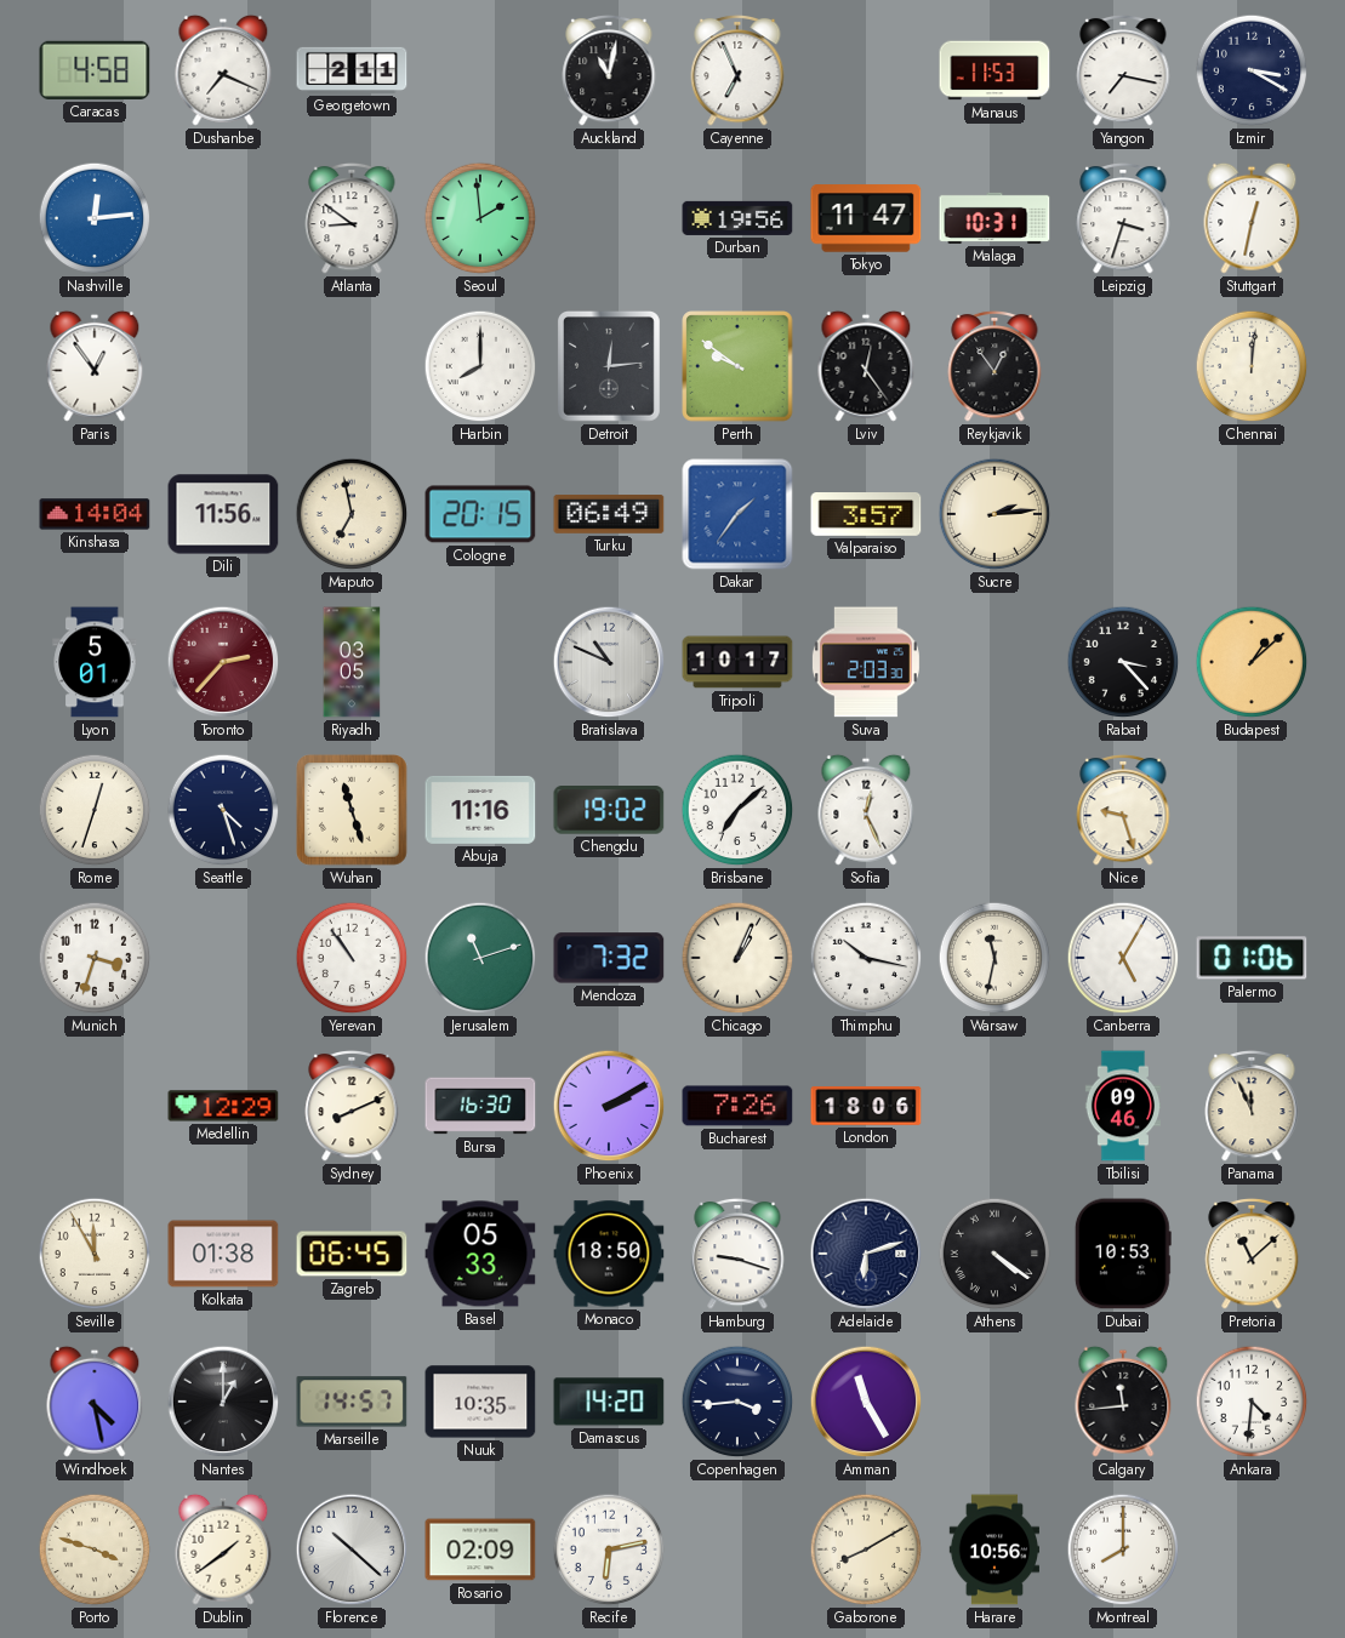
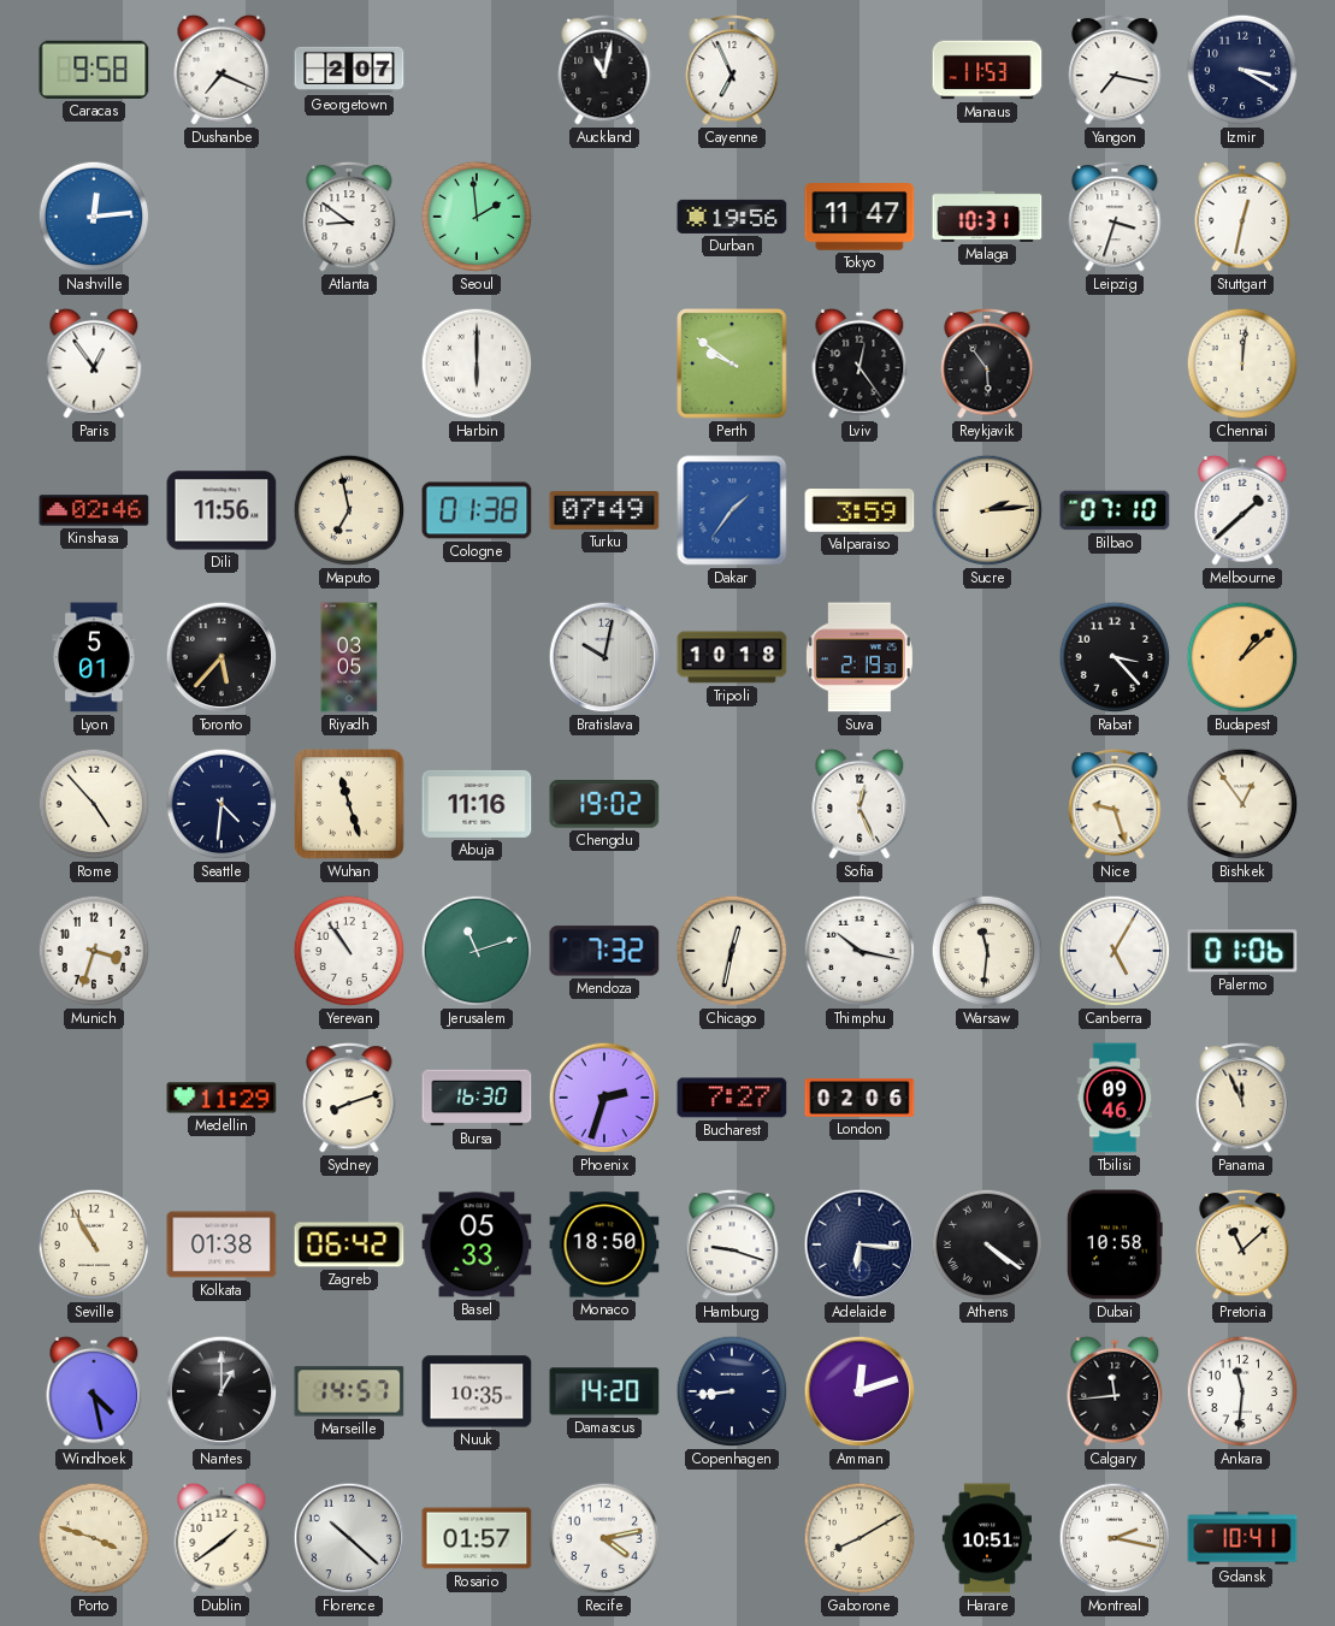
Caracas: 4:58 -> 9:58 (94, 70)
Georgetown: 2:11 -> 2:07 (349, 70)
Harbin: 8:00 -> 6:00 (477, 363)
Detroit: 12:14 -> none (609, 366)
Reykjavik: 12:54 -> 5:54 (987, 363)
Kinshasa: 14:04 -> 02:46 (94, 510)
Cologne: 20:15 -> 01:38 (477, 510)
Turku: 06:49 -> 07:49 (604, 512)
Valparaiso: 3:57 -> 3:59 (860, 512)
Bilbao: none -> 07:10 (1115, 510)
Melbourne: none -> 1:38 (1242, 510)
Toronto: 2:37 -> 5:37 (221, 657)
Toronto dial: burgundy -> black (221, 657)
Bratislava: 10:49 -> 10:02 (604, 657)
Tripoli: 10:17 -> 10:18 (732, 657)
Suva: 2:03 -> 2:19 (860, 657)
Rome: 12:33 -> 4:53 (94, 804)
Seattle: 4:27 -> 4:31 (221, 804)
Brisbane: 7:08 -> none (737, 810)
Bishkek: none -> 12:54 (1242, 804)
Chicago: 1:04 -> 12:32 (732, 951)
Warsaw: 11:32 -> 11:31 (987, 951)
Medellin: 12:29 -> 11:29 (221, 1098)
Sydney: 8:11 -> 8:12 (349, 1098)
Phoenix: 2:10 -> 2:33 (604, 1098)
Bucharest: 7:26 -> 7:27 (732, 1098)
London: 18:06 -> 02:06 (860, 1098)
Seville: 11:55 -> 10:55 (94, 1244)
Zagreb: 06:45 -> 06:42 (349, 1244)
Adelaide: 6:12 -> 6:16 (860, 1244)
Dubai: 10:53 -> 10:58 (1115, 1244)
Copenhagen: 3:44 -> 8:44 (732, 1391)
Amman: 11:25 -> 12:12 (860, 1391)
Ankara: 4:31 -> 11:31 (1242, 1391)
Rosario: 02:09 -> 01:57 (477, 1538)
Recife: 6:13 -> 4:13 (604, 1538)
Harare: 10:56 -> 10:51 (986, 1538)
Montreal: 8:00 -> 2:17 (1115, 1538)
Gdansk: none -> 10:41 (1242, 1538)
